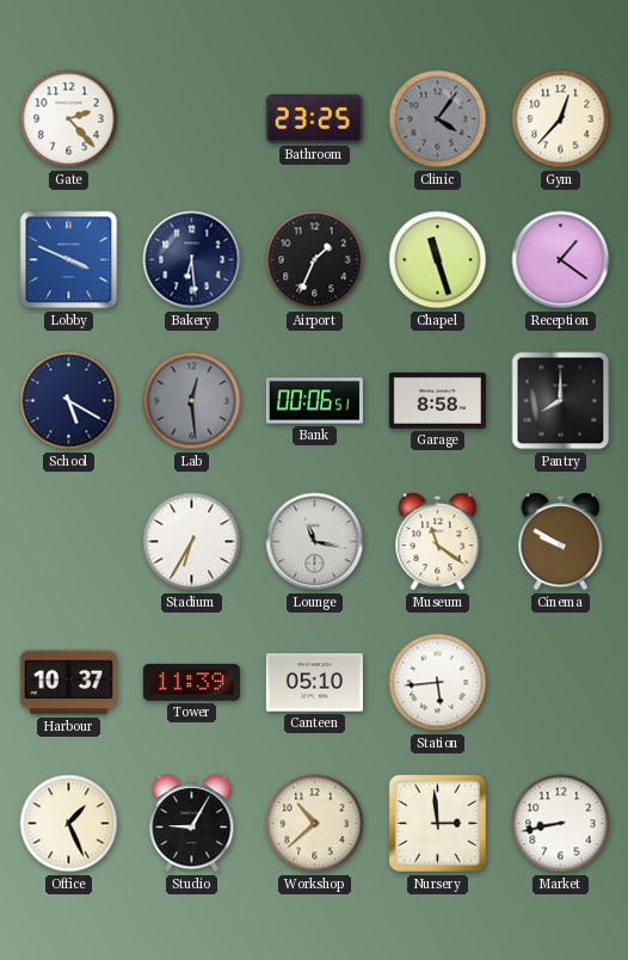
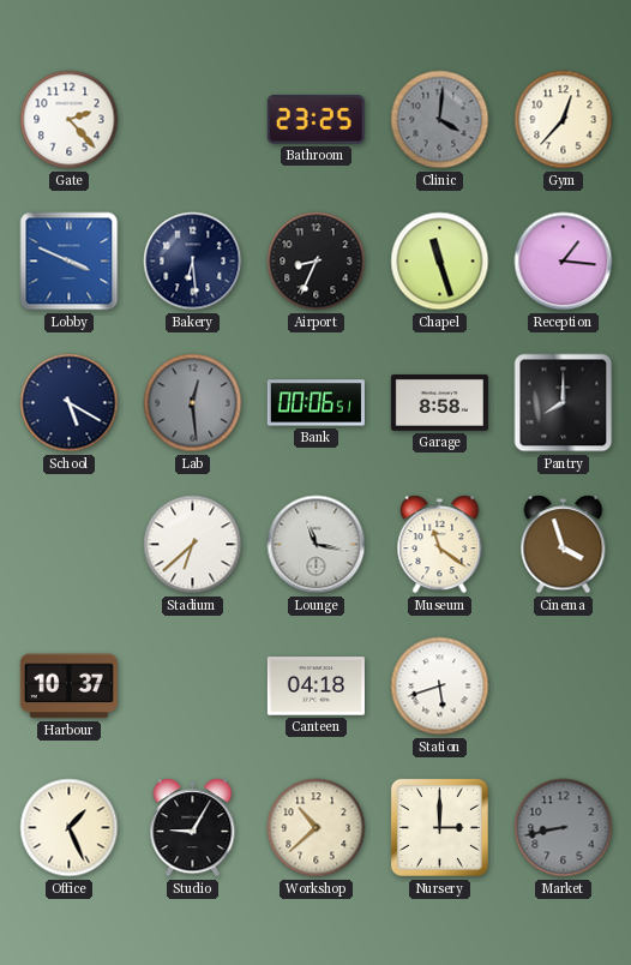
Clinic: 4:06 -> 4:01 (440, 120)
Airport: 1:34 -> 8:34 (317, 262)
Reception: 1:21 -> 1:16 (564, 262)
Stadium: 6:35 -> 6:38 (193, 545)
Cinema: 9:50 -> 3:57 (564, 545)
Tower: 11:39 -> none (191, 682)
Canteen: 05:10 -> 04:18 (315, 687)
Station: 5:44 -> 5:42 (440, 687)
Nursery: 2:59 -> 3:00 (439, 827)
Market dial: white -> grey (564, 828)
